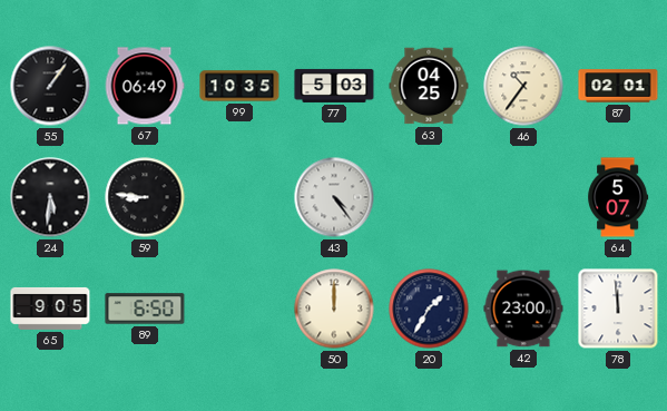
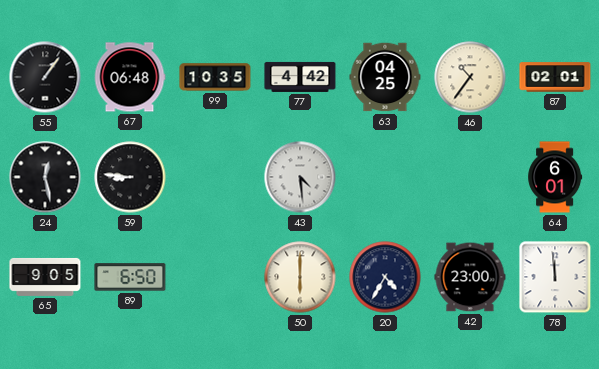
67: 06:49 -> 06:48 (130, 77)
77: 5:03 -> 4:42 (300, 77)
24: 5:31 -> 12:28 (45, 177)
43: 4:24 -> 4:29 (300, 177)
64: 5:07 -> 6:01 (555, 177)
50: 12:00 -> 6:00 (300, 277)
20: 1:35 -> 4:35 (385, 277)
